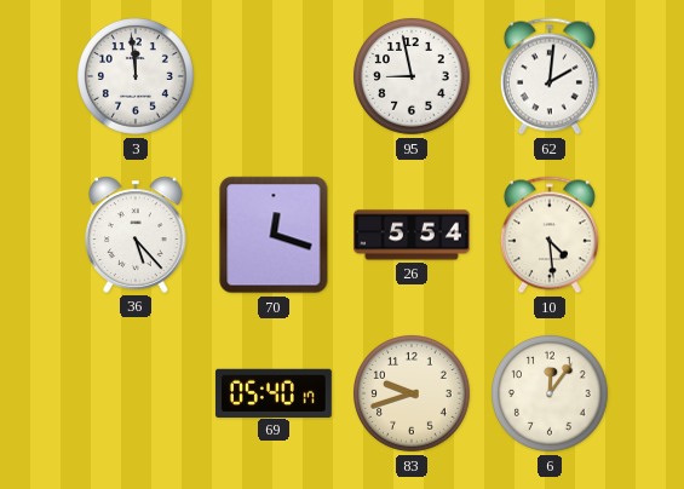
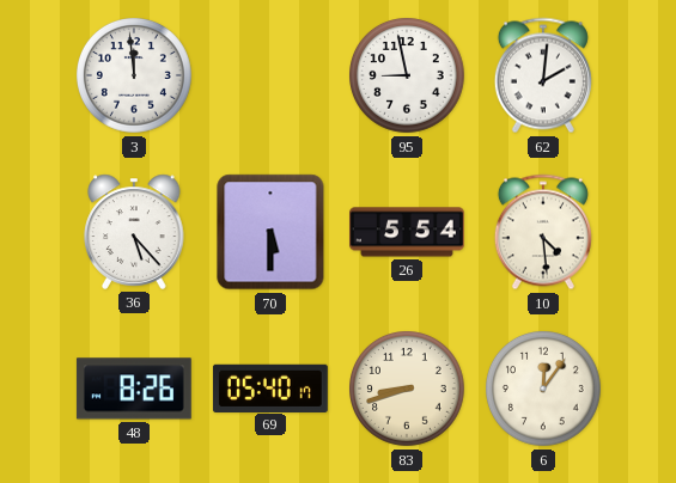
70: 12:18 -> 5:30 (270, 232)
48: none -> 8:26 (134, 389)
83: 9:42 -> 8:42 (408, 390)
